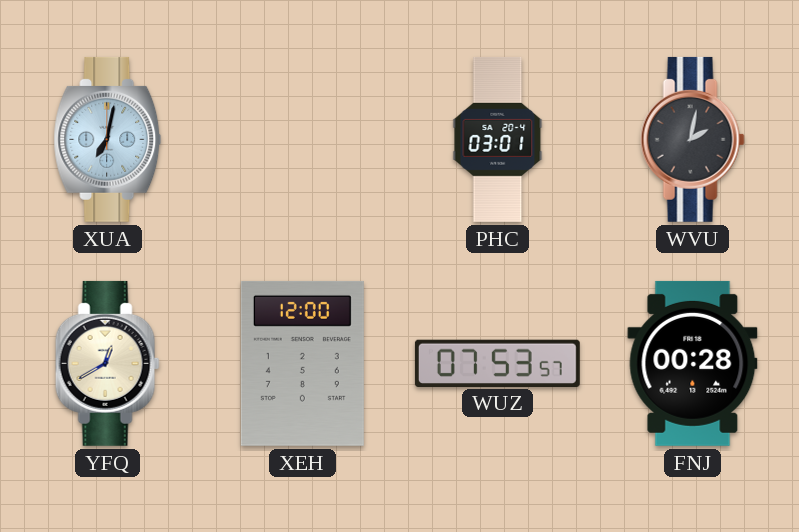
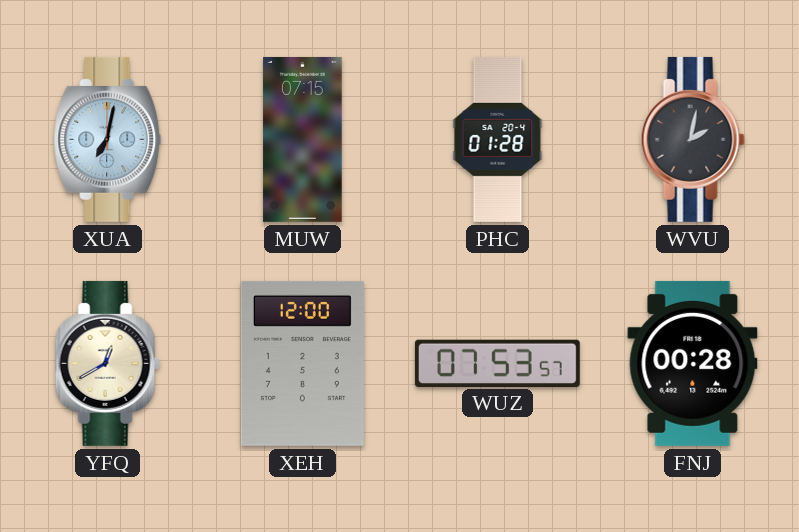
MUW: none -> 07:15 (303, 139)
PHC: 03:01 -> 01:28 (498, 139)
